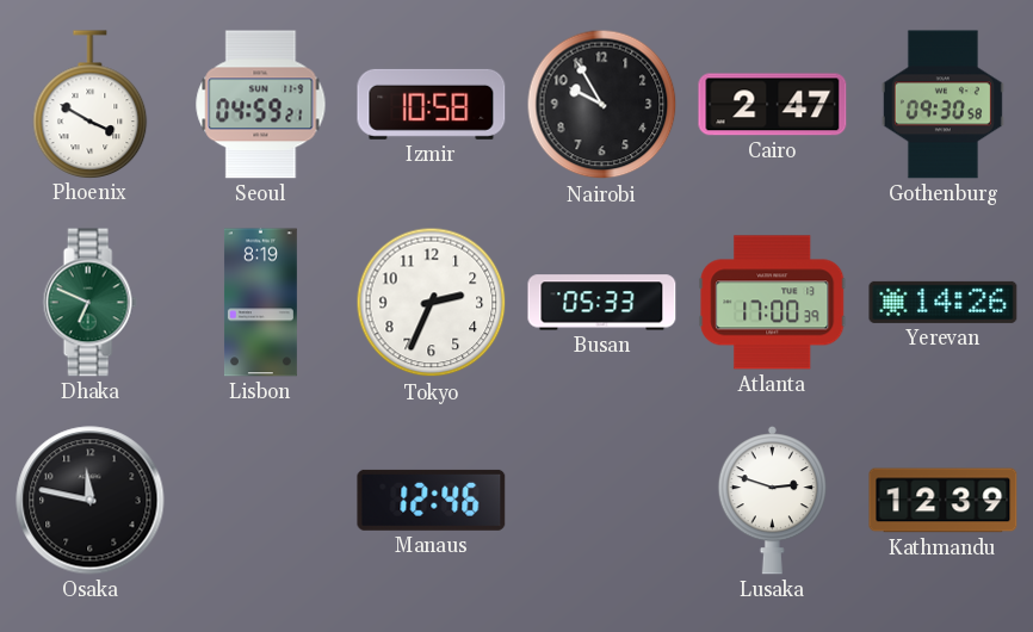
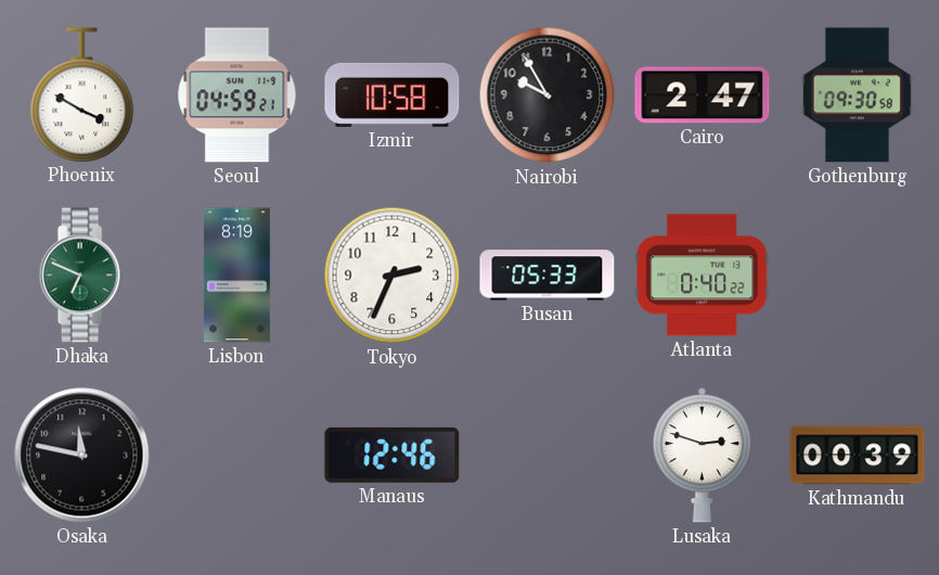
Atlanta: 17:00 -> 0:40 (703, 276)
Yerevan: 14:26 -> none (944, 302)
Kathmandu: 12:39 -> 00:39 (858, 456)
